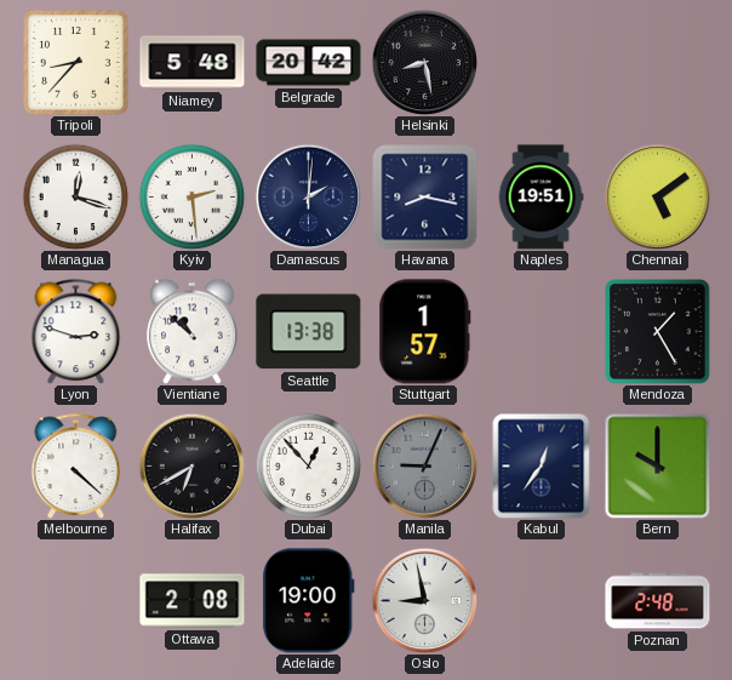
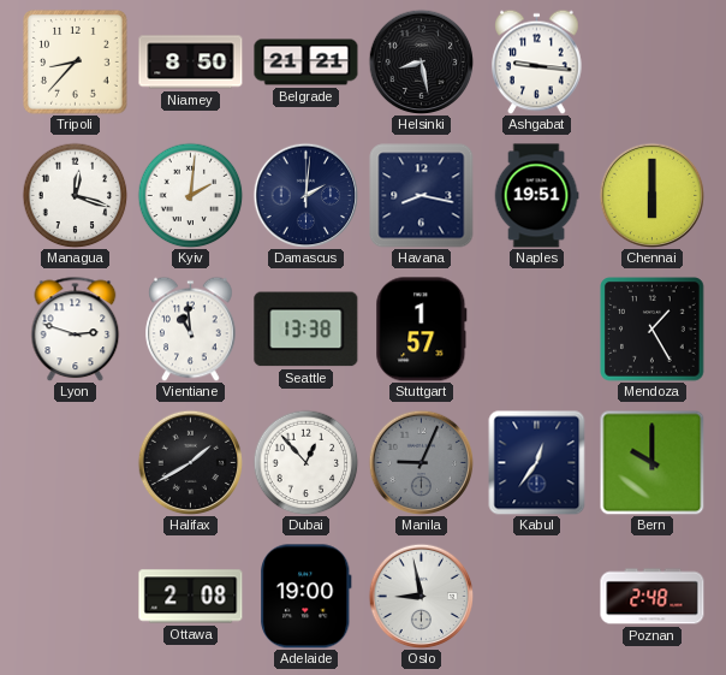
Niamey: 5:48 -> 8:50 (191, 63)
Belgrade: 20:42 -> 21:21 (307, 63)
Ashgabat: none -> 9:16 (537, 61)
Kyiv: 2:29 -> 2:01 (190, 195)
Chennai: 5:09 -> 6:00 (651, 195)
Vientiane: 10:52 -> 10:59 (191, 328)
Melbourne: 4:22 -> none (76, 465)
Halifax: 6:40 -> 1:40 (190, 462)
